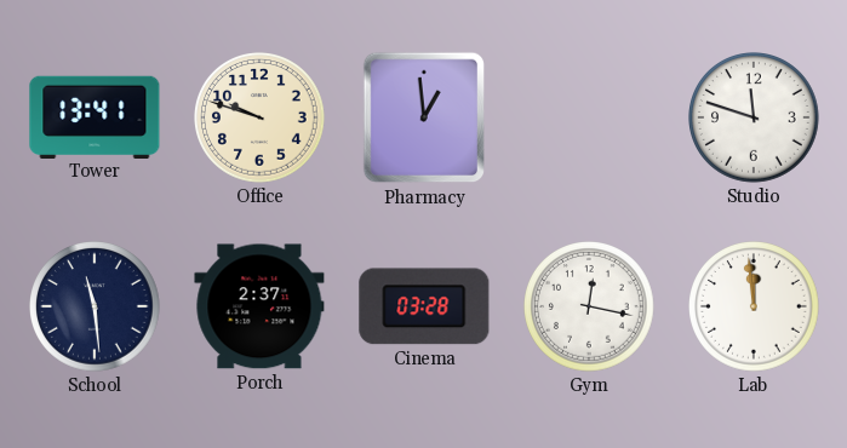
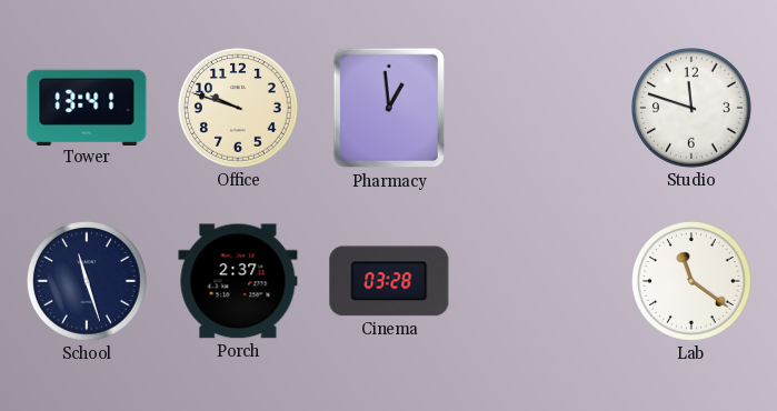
School: 11:29 -> 11:27 (88, 282)
Gym: 12:17 -> none (590, 308)
Lab: 11:59 -> 11:21 (693, 282)
